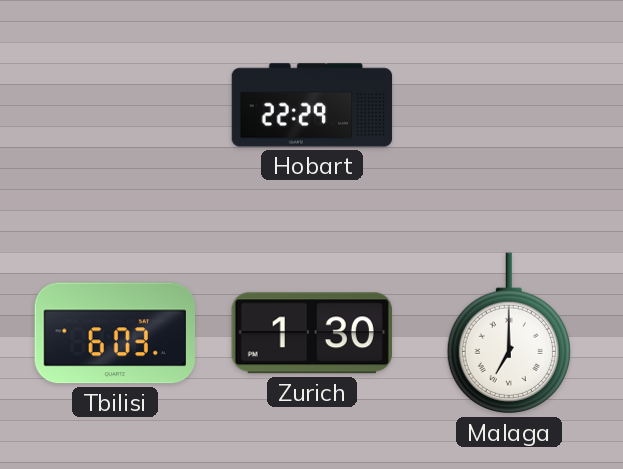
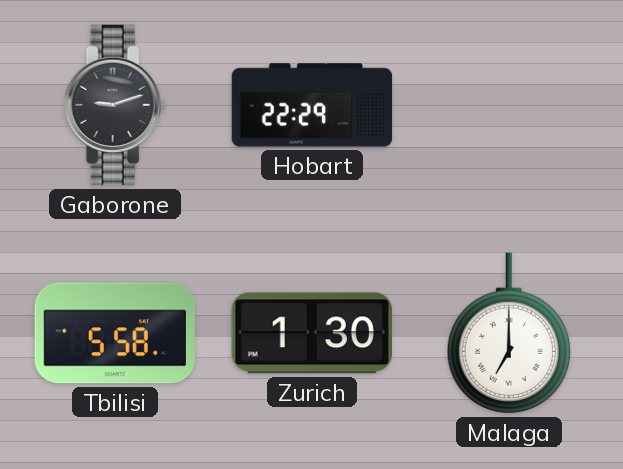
Gaborone: none -> 9:12 (115, 105)
Tbilisi: 6:03 -> 5:58 (114, 333)
